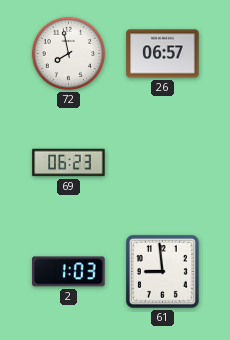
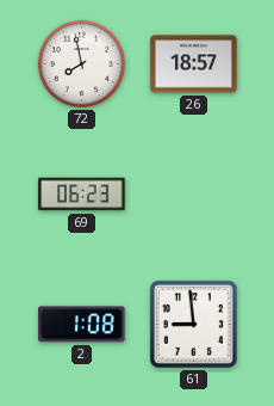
26: 06:57 -> 18:57 (194, 64)
2: 1:03 -> 1:08 (82, 325)
